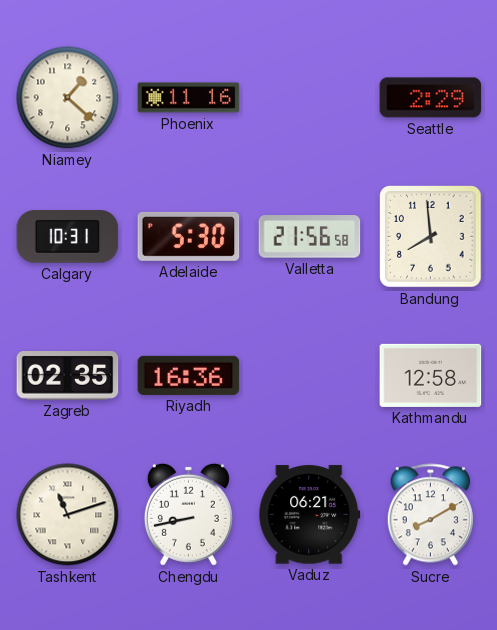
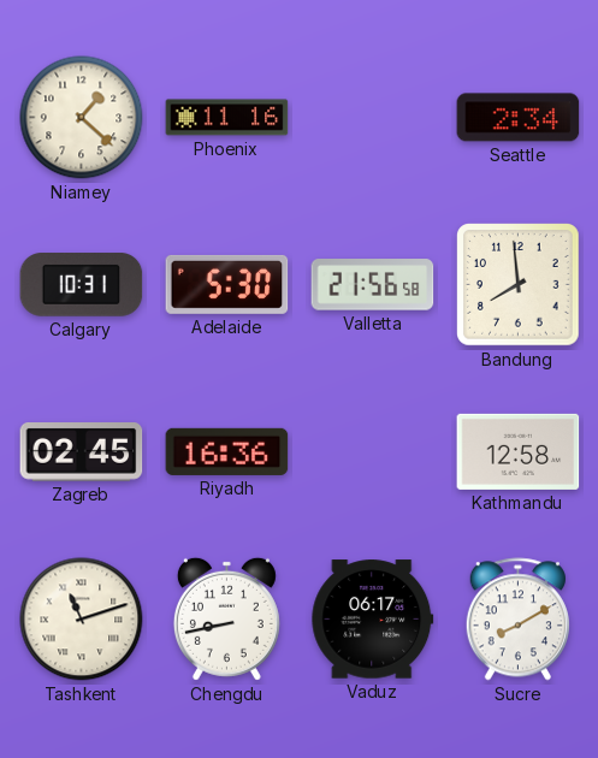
Seattle: 2:29 -> 2:34 (519, 118)
Zagreb: 02:35 -> 02:45 (82, 452)
Vaduz: 06:21 -> 06:17 (373, 620)
